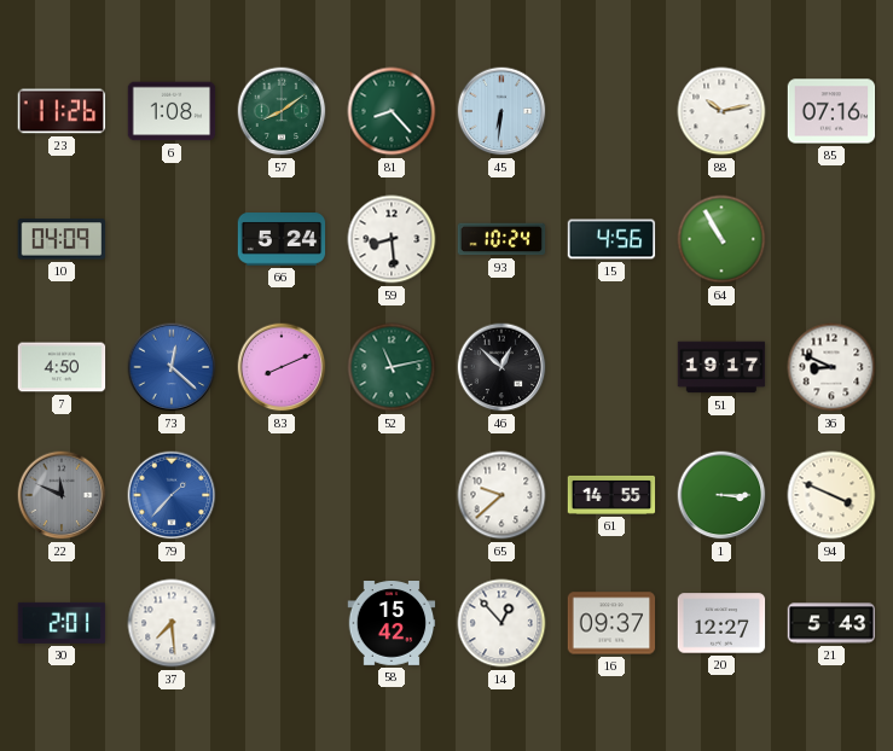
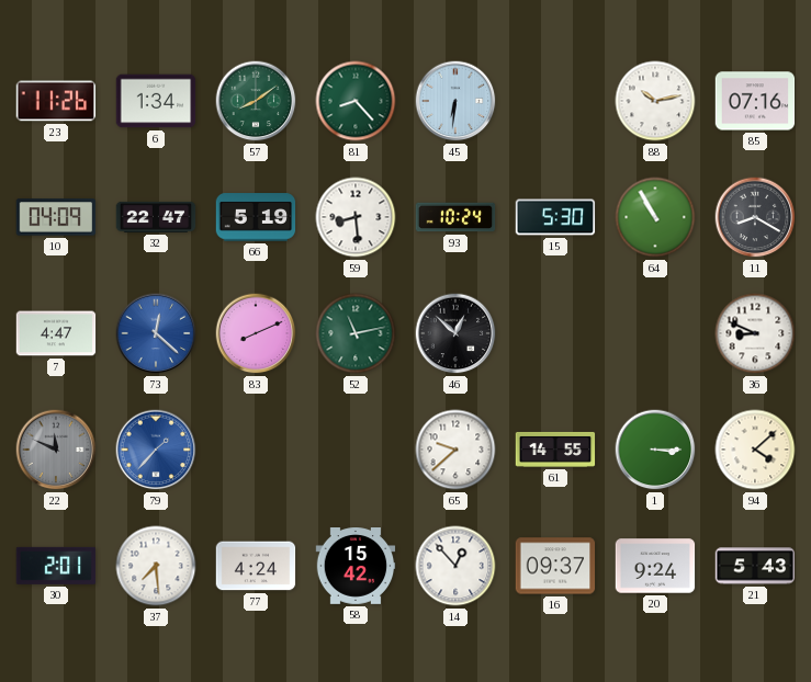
6: 1:08 -> 1:34 (156, 101)
32: none -> 22:47 (156, 217)
66: 5:24 -> 5:19 (256, 217)
15: 4:56 -> 5:30 (555, 217)
11: none -> 8:20 (755, 217)
7: 4:50 -> 4:47 (56, 333)
51: 19:17 -> none (721, 367)
94: 3:49 -> 4:08 (755, 450)
77: none -> 4:24 (256, 566)
20: 12:27 -> 9:24 (655, 566)
